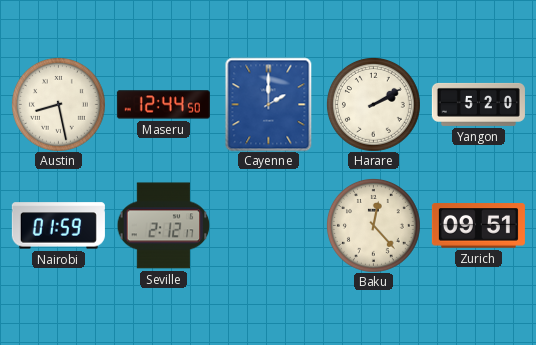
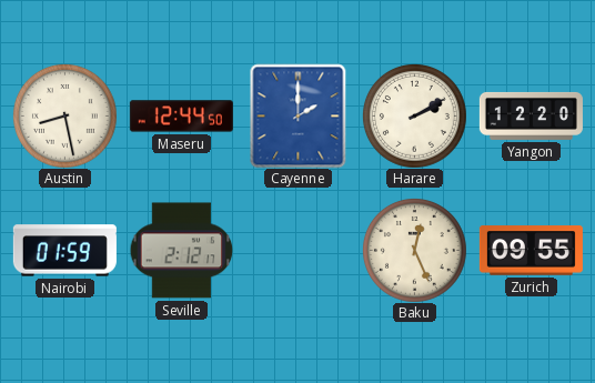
Yangon: 5:20 -> 12:20 (531, 115)
Baku: 12:23 -> 12:26 (414, 250)
Zurich: 09:51 -> 09:55 (531, 251)
